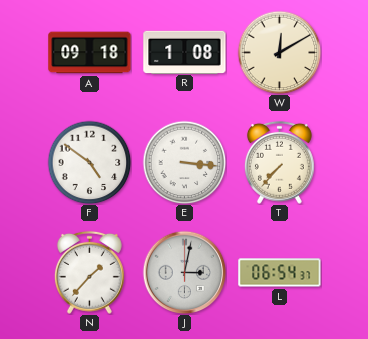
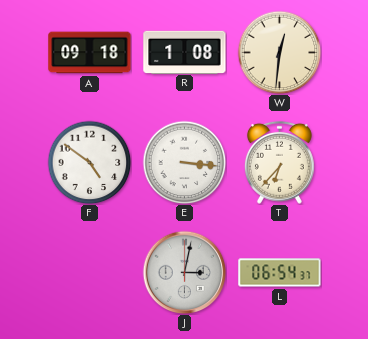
W: 12:10 -> 12:31 (279, 52)
T: 7:37 -> 6:37 (279, 162)
N: 1:37 -> none (89, 272)
